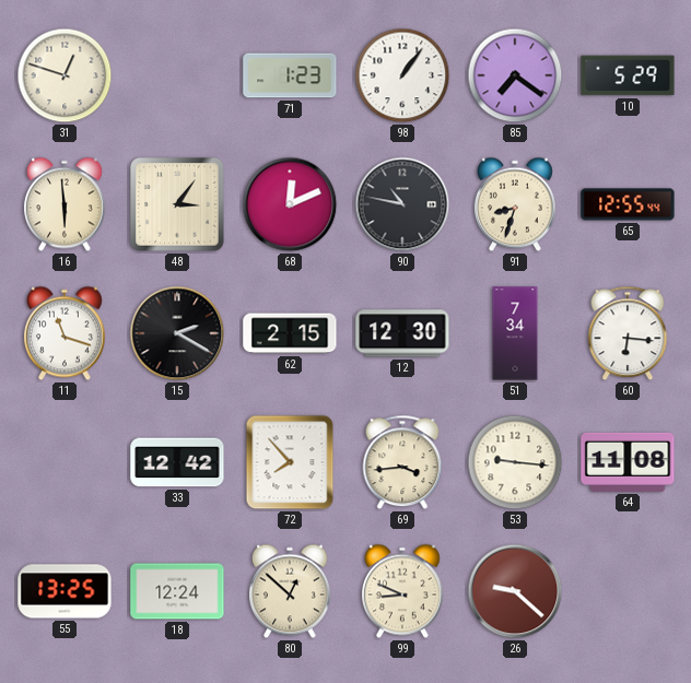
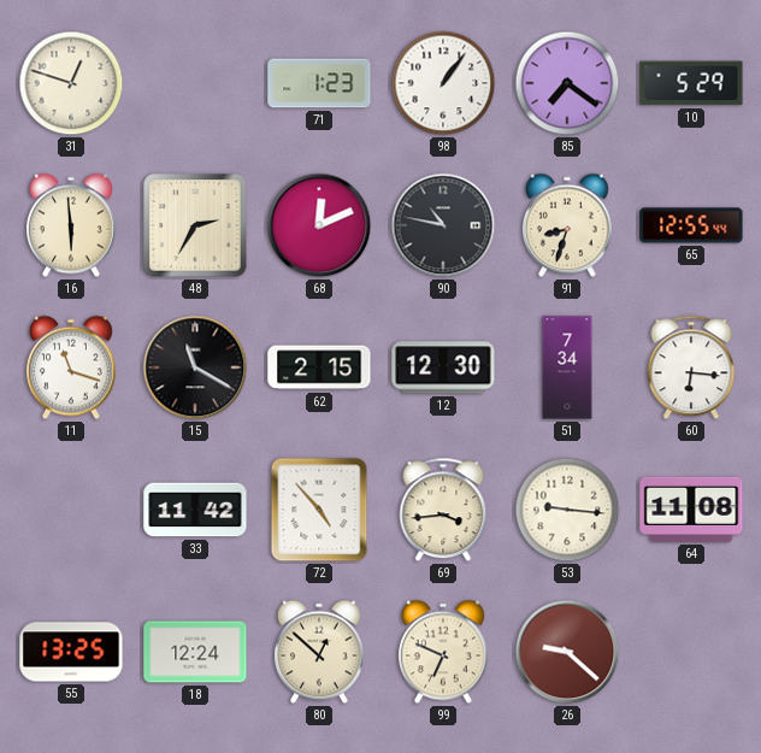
48: 3:06 -> 2:35 (195, 225)
15: 2:20 -> 11:20 (195, 367)
33: 12:42 -> 11:42 (195, 510)
72: 7:53 -> 4:53 (319, 510)
99: 8:49 -> 6:49 (444, 652)
